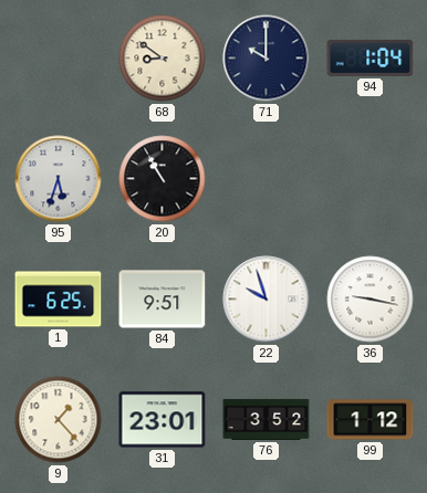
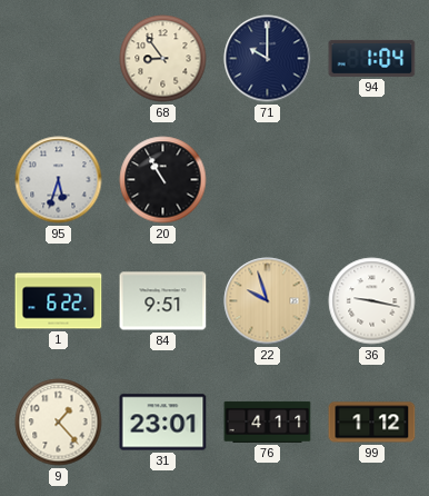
68: 8:51 -> 8:54 (163, 59)
1: 6:25 -> 6:22 (59, 301)
22 dial: white -> champagne (268, 301)
76: 3:52 -> 4:11 (268, 421)
